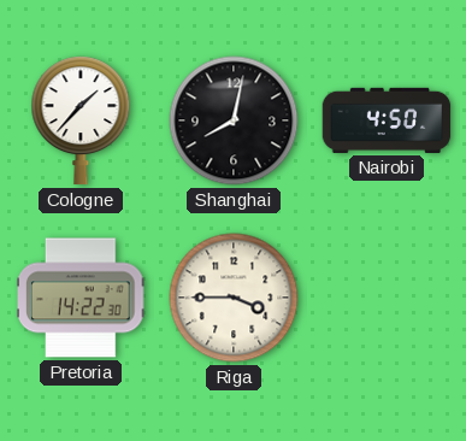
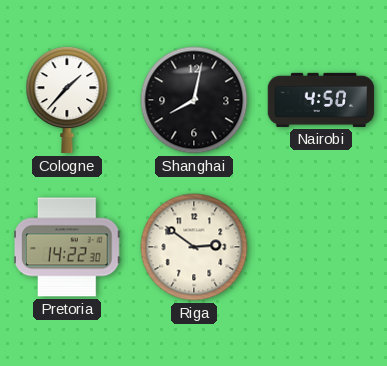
Riga: 3:45 -> 2:51 (194, 247)
